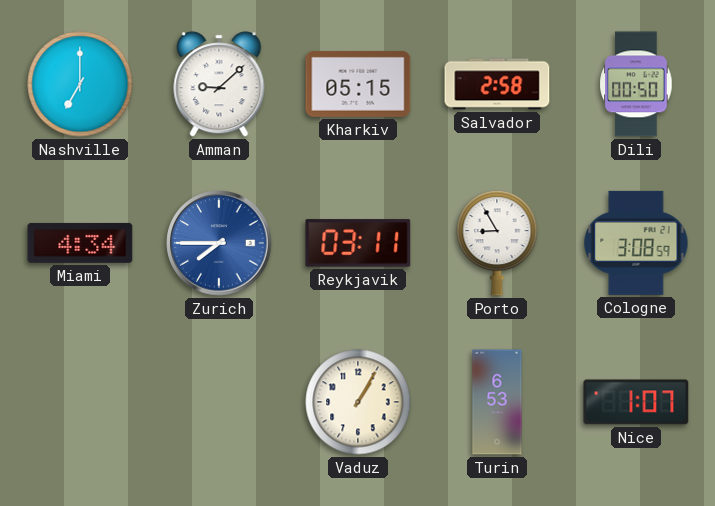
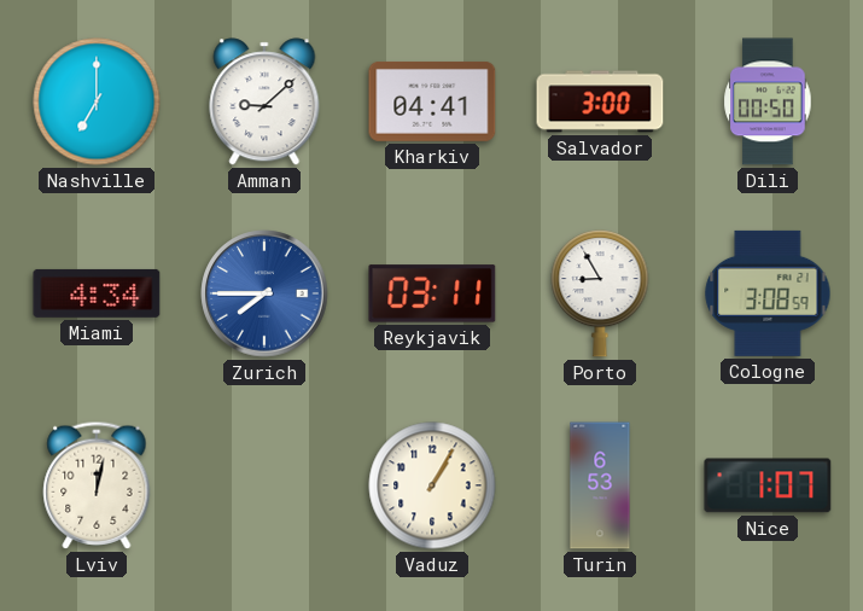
Kharkiv: 05:15 -> 04:41 (432, 101)
Salvador: 2:58 -> 3:00 (600, 101)
Lviv: none -> 12:02 (97, 485)
